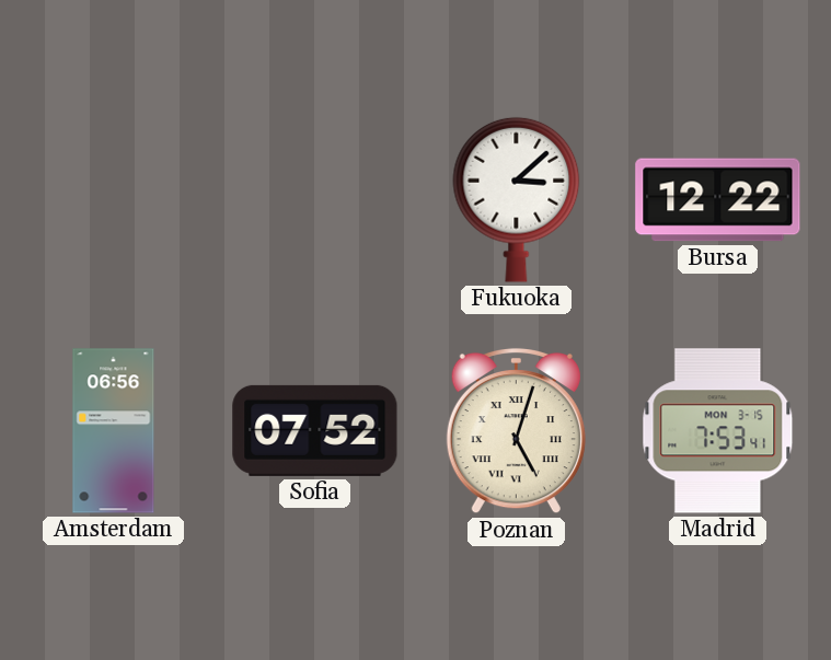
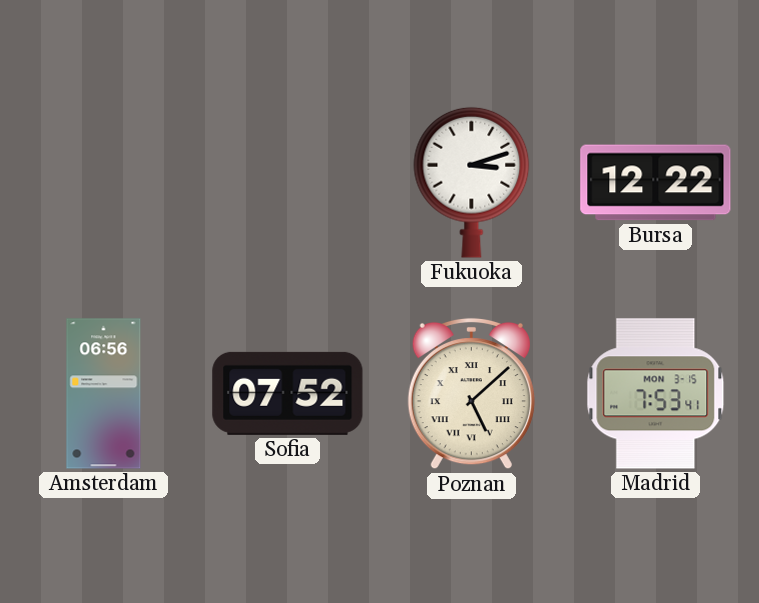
Fukuoka: 3:08 -> 3:12 (472, 182)
Poznan: 5:03 -> 5:08 (471, 394)
